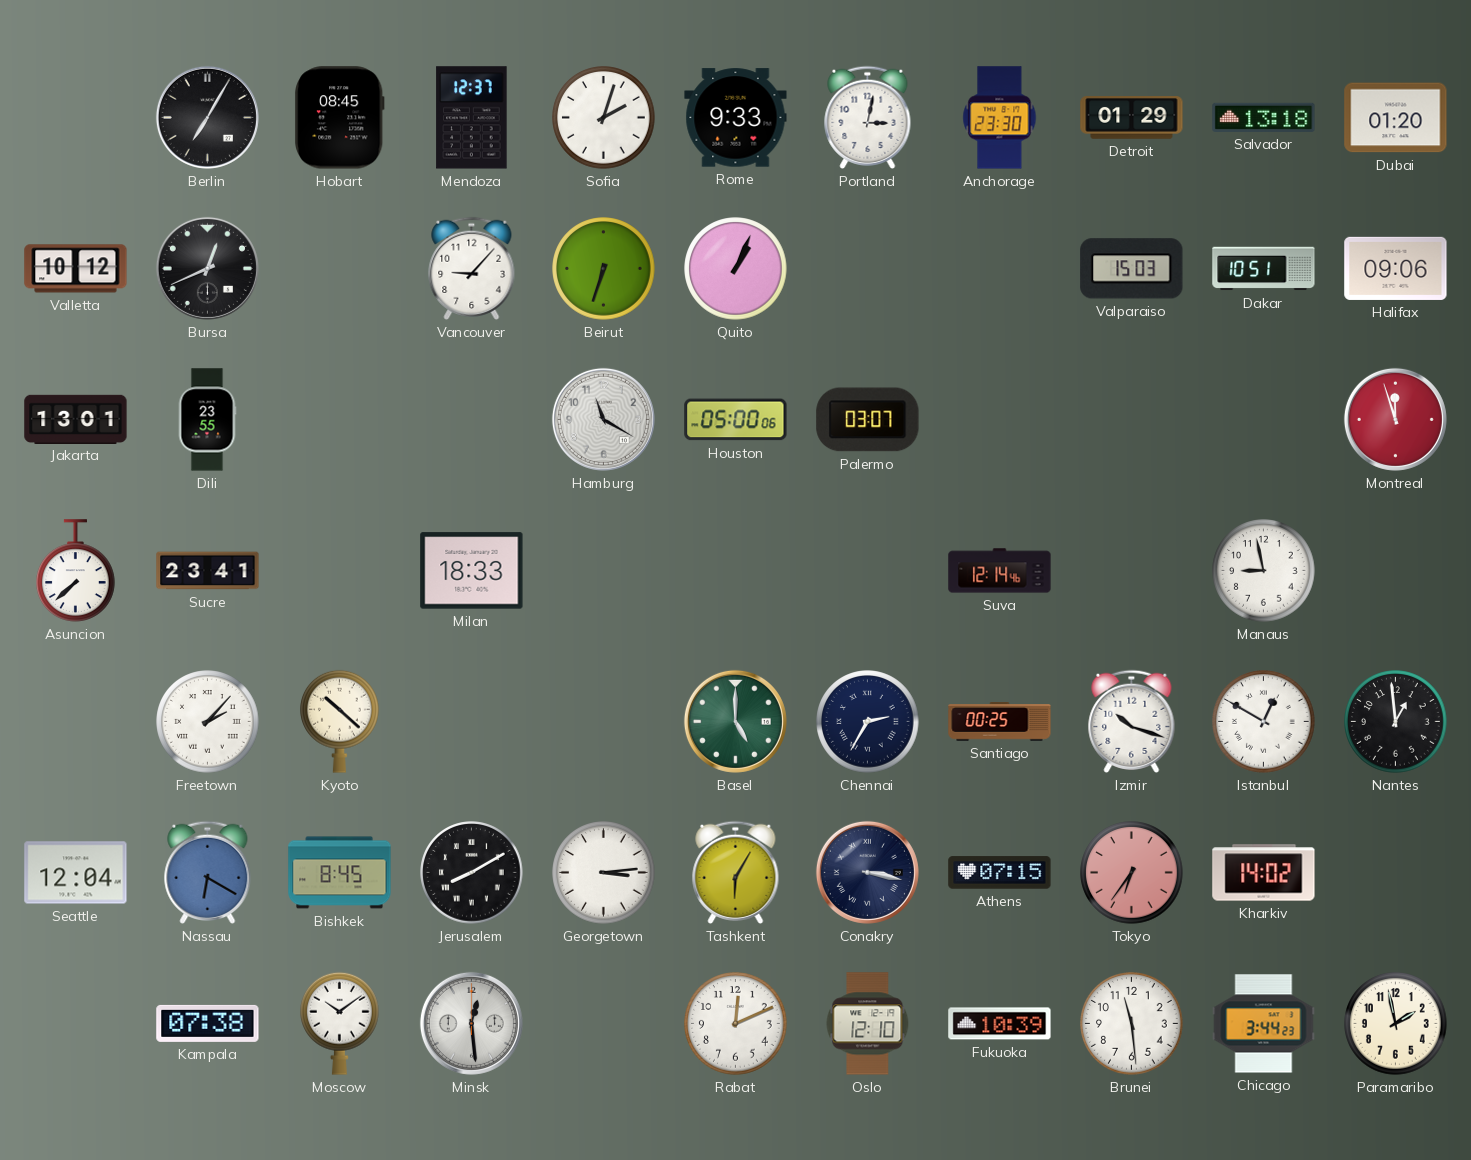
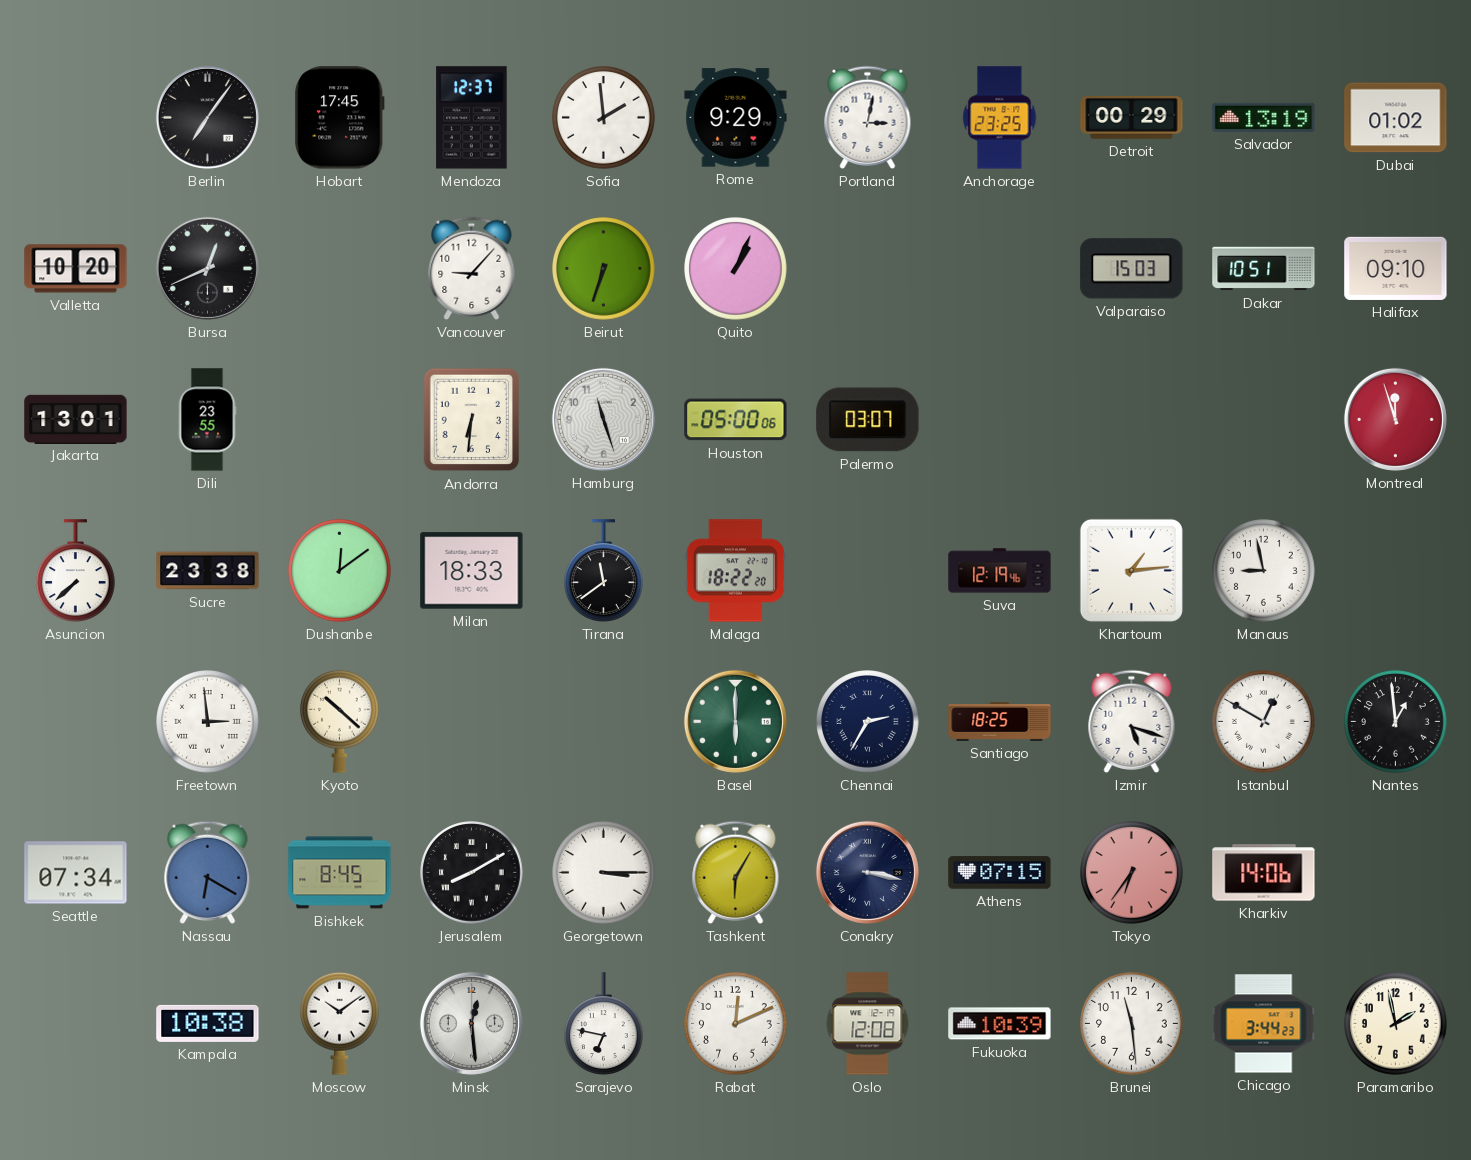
Berlin: 7:05 -> 7:06 (207, 117)
Hobart: 08:45 -> 17:45 (340, 118)
Sofia: 2:03 -> 1:59 (604, 118)
Rome: 9:33 -> 9:29 (736, 118)
Anchorage: 23:30 -> 23:25 (1000, 118)
Detroit: 01:29 -> 00:29 (1132, 118)
Salvador: 13:18 -> 13:19 (1264, 117)
Dubai: 01:20 -> 01:02 (1396, 118)
Valletta: 10:12 -> 10:20 (76, 269)
Halifax: 09:06 -> 09:10 (1396, 268)
Andorra: none -> 6:31 (472, 420)
Hamburg: 11:20 -> 11:27 (603, 419)
Sucre: 23:41 -> 23:38 (208, 571)
Dushanbe: none -> 12:09 (340, 571)
Tirana: none -> 11:39 (604, 571)
Malaga: none -> 18:22 (735, 571)
Suva: 12:14 -> 12:19 (1000, 571)
Khartoum: none -> 1:14 (1131, 570)
Freetown: 2:07 -> 2:59 (208, 722)
Basel: 5:00 -> 6:00 (735, 721)
Santiago: 00:25 -> 18:25 (1000, 722)
Izmir: 10:18 -> 5:18 (1132, 721)
Seattle: 12:04 -> 07:34 (76, 873)
Georgetown: 3:14 -> 3:15 (604, 873)
Kharkiv: 14:02 -> 14:06 (1264, 873)
Kampala: 07:38 -> 10:38 (208, 1023)
Sarajevo: none -> 6:47 (604, 1024)
Oslo: 12:10 -> 12:08 (868, 1024)
